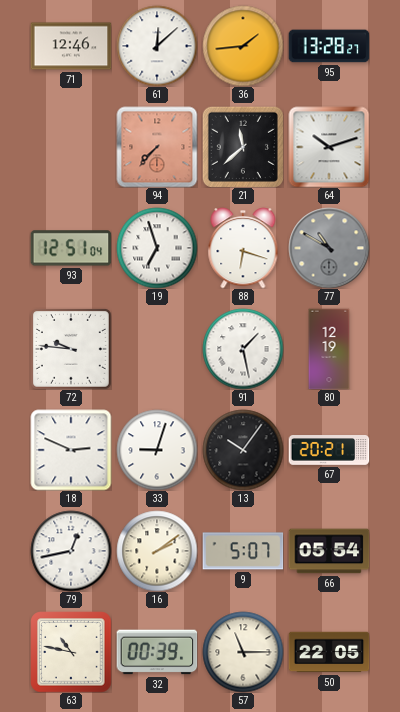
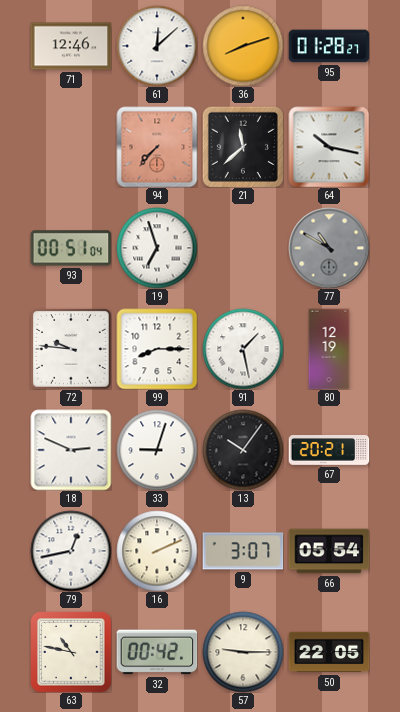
36: 1:44 -> 8:12 (243, 46)
95: 13:28 -> 01:28 (329, 46)
64: 10:12 -> 10:17 (329, 147)
93: 12:51 -> 00:51 (71, 248)
88: 6:18 -> none (243, 248)
99: none -> 8:15 (157, 349)
16: 2:09 -> 2:11 (157, 551)
9: 5:07 -> 3:07 (243, 551)
32: 00:39 -> 00:42 (157, 652)
57: 11:15 -> 9:15 (243, 652)
